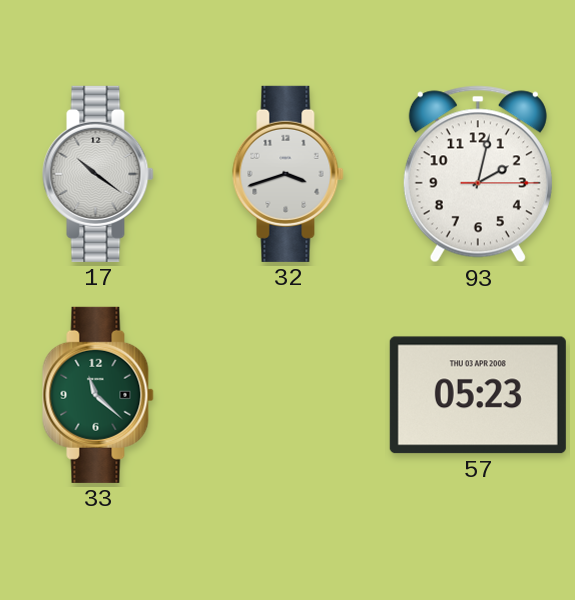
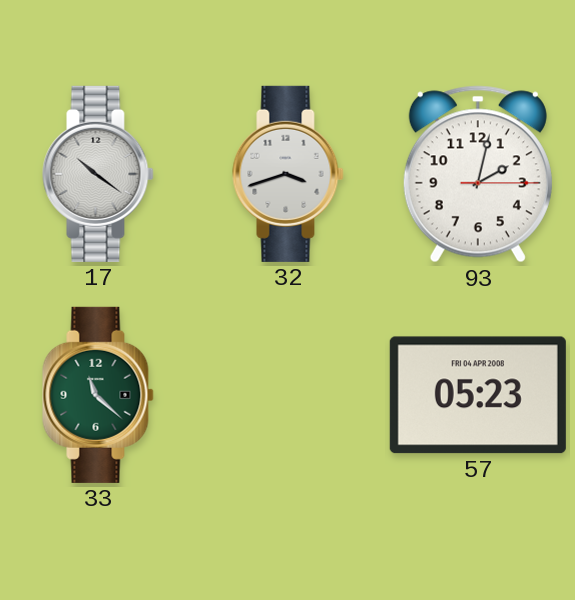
57 date: THU 03 APR 2008 -> FRI 04 APR 2008 (478, 395)
